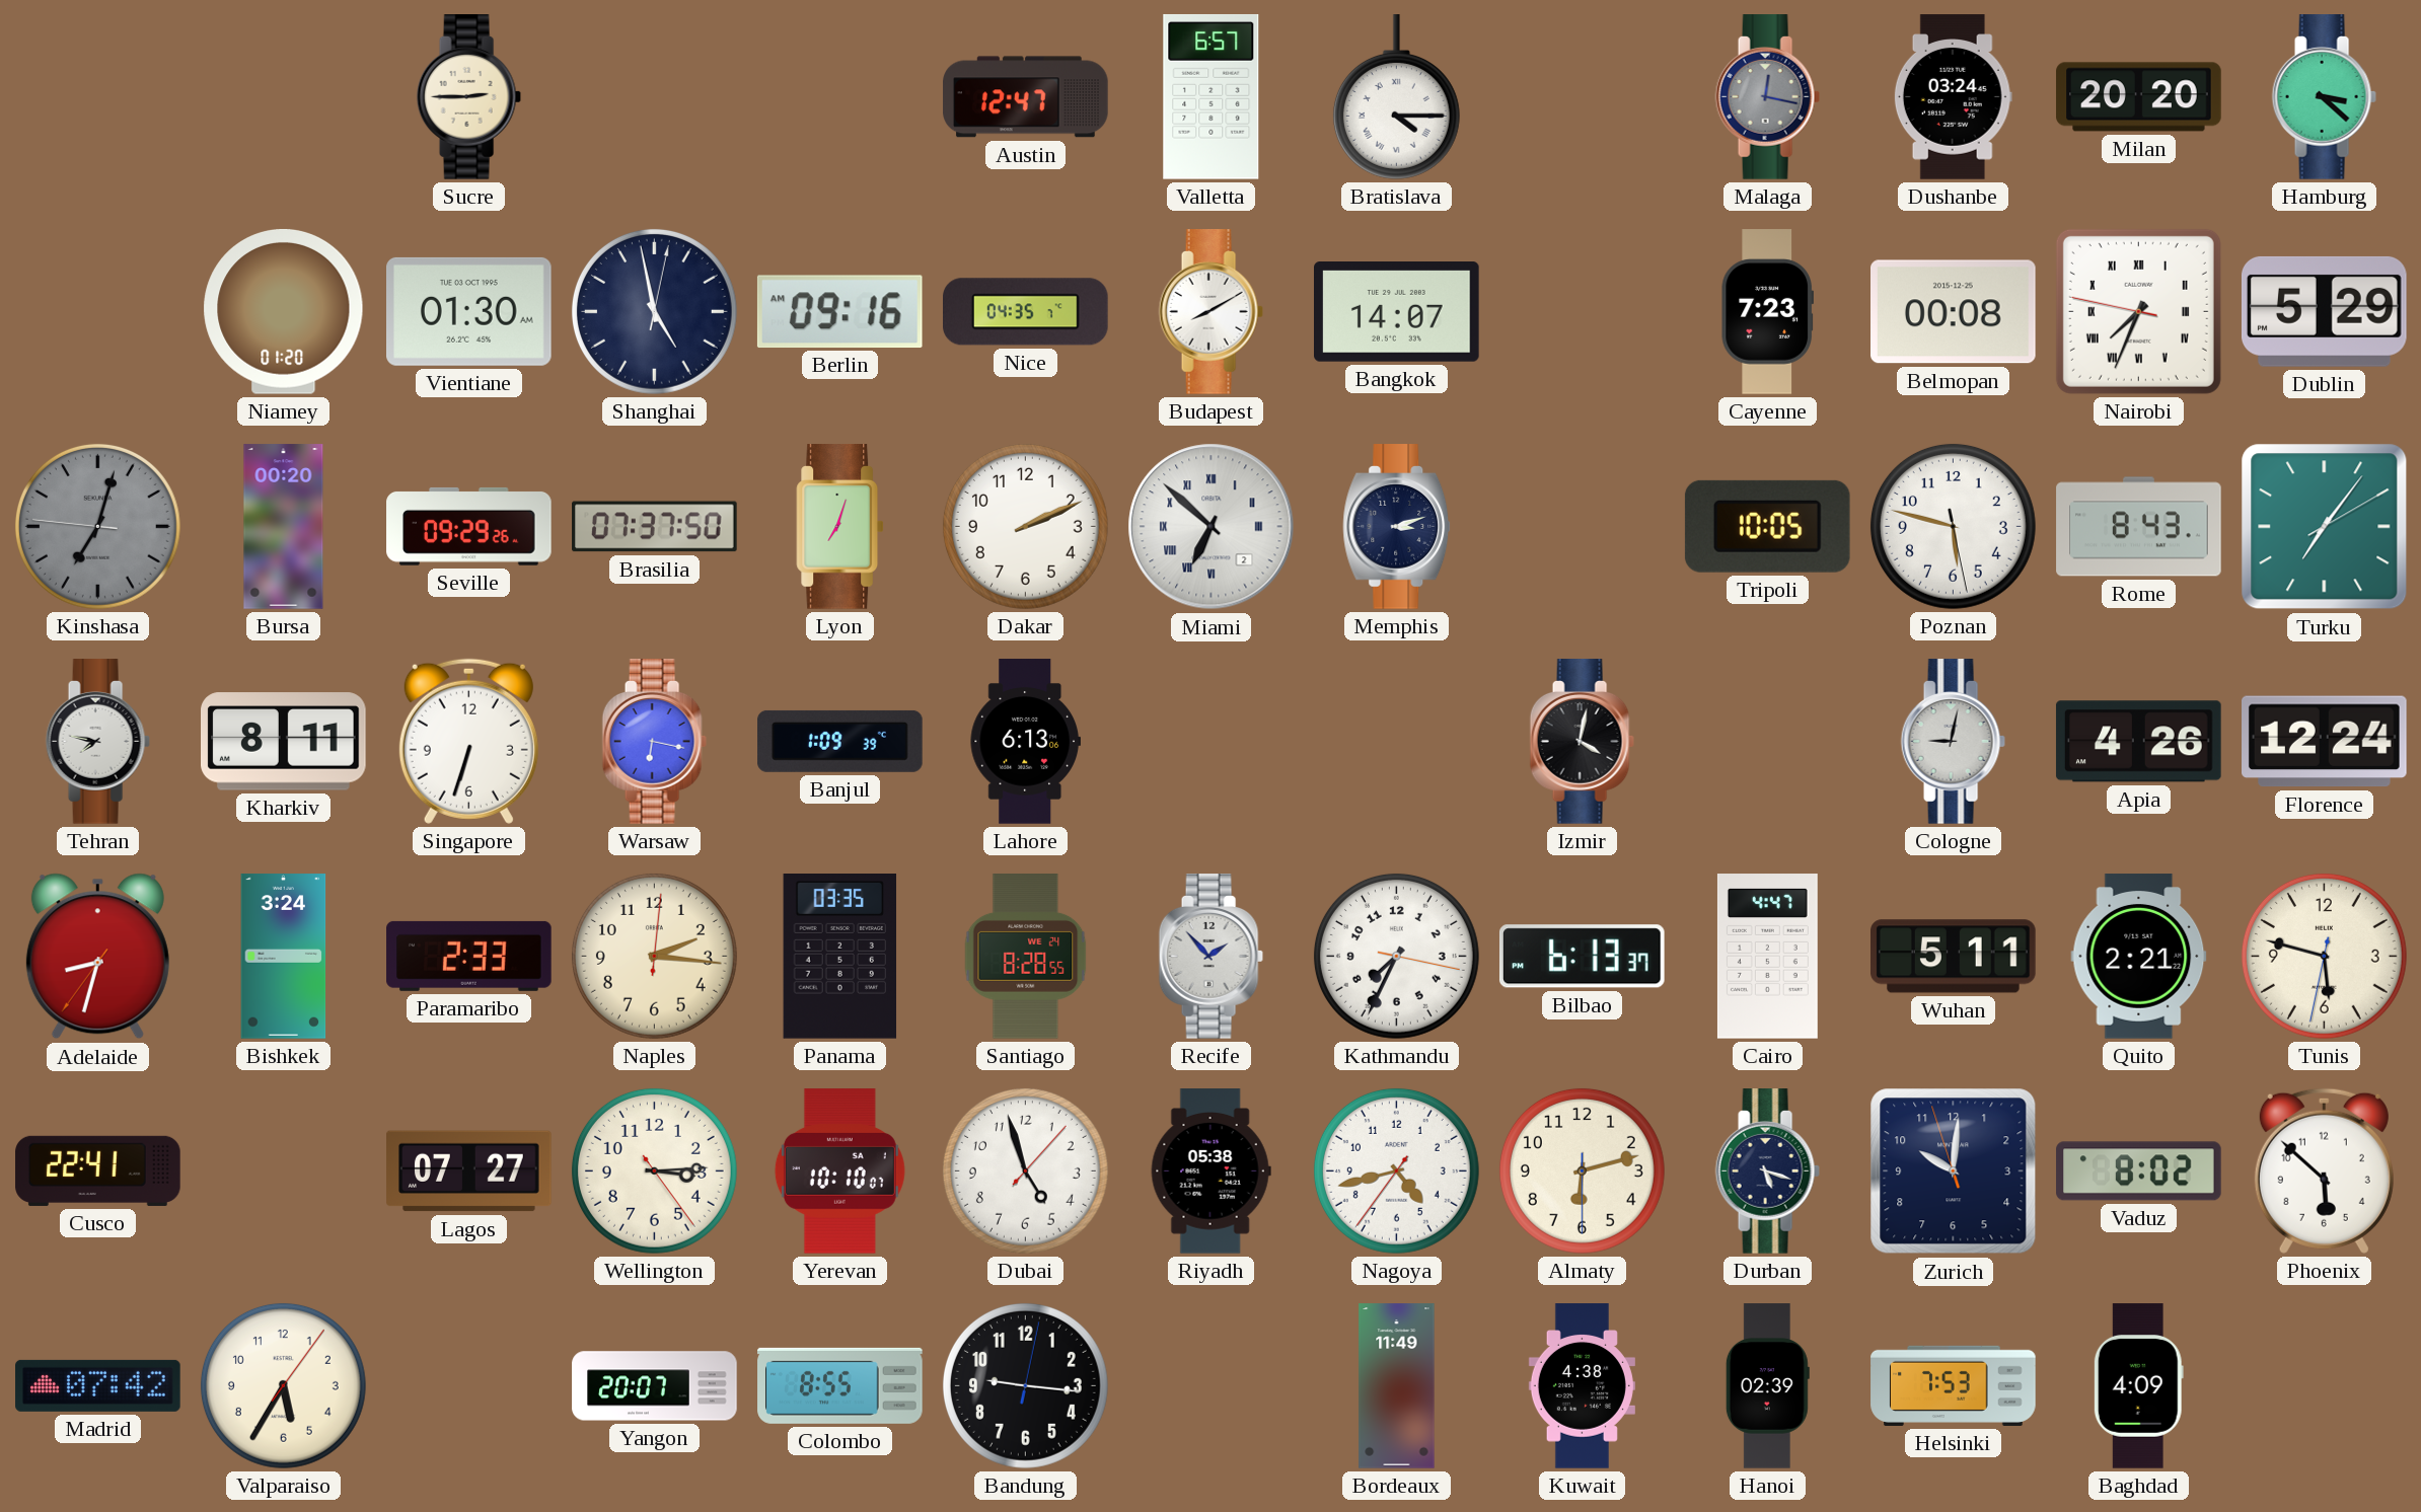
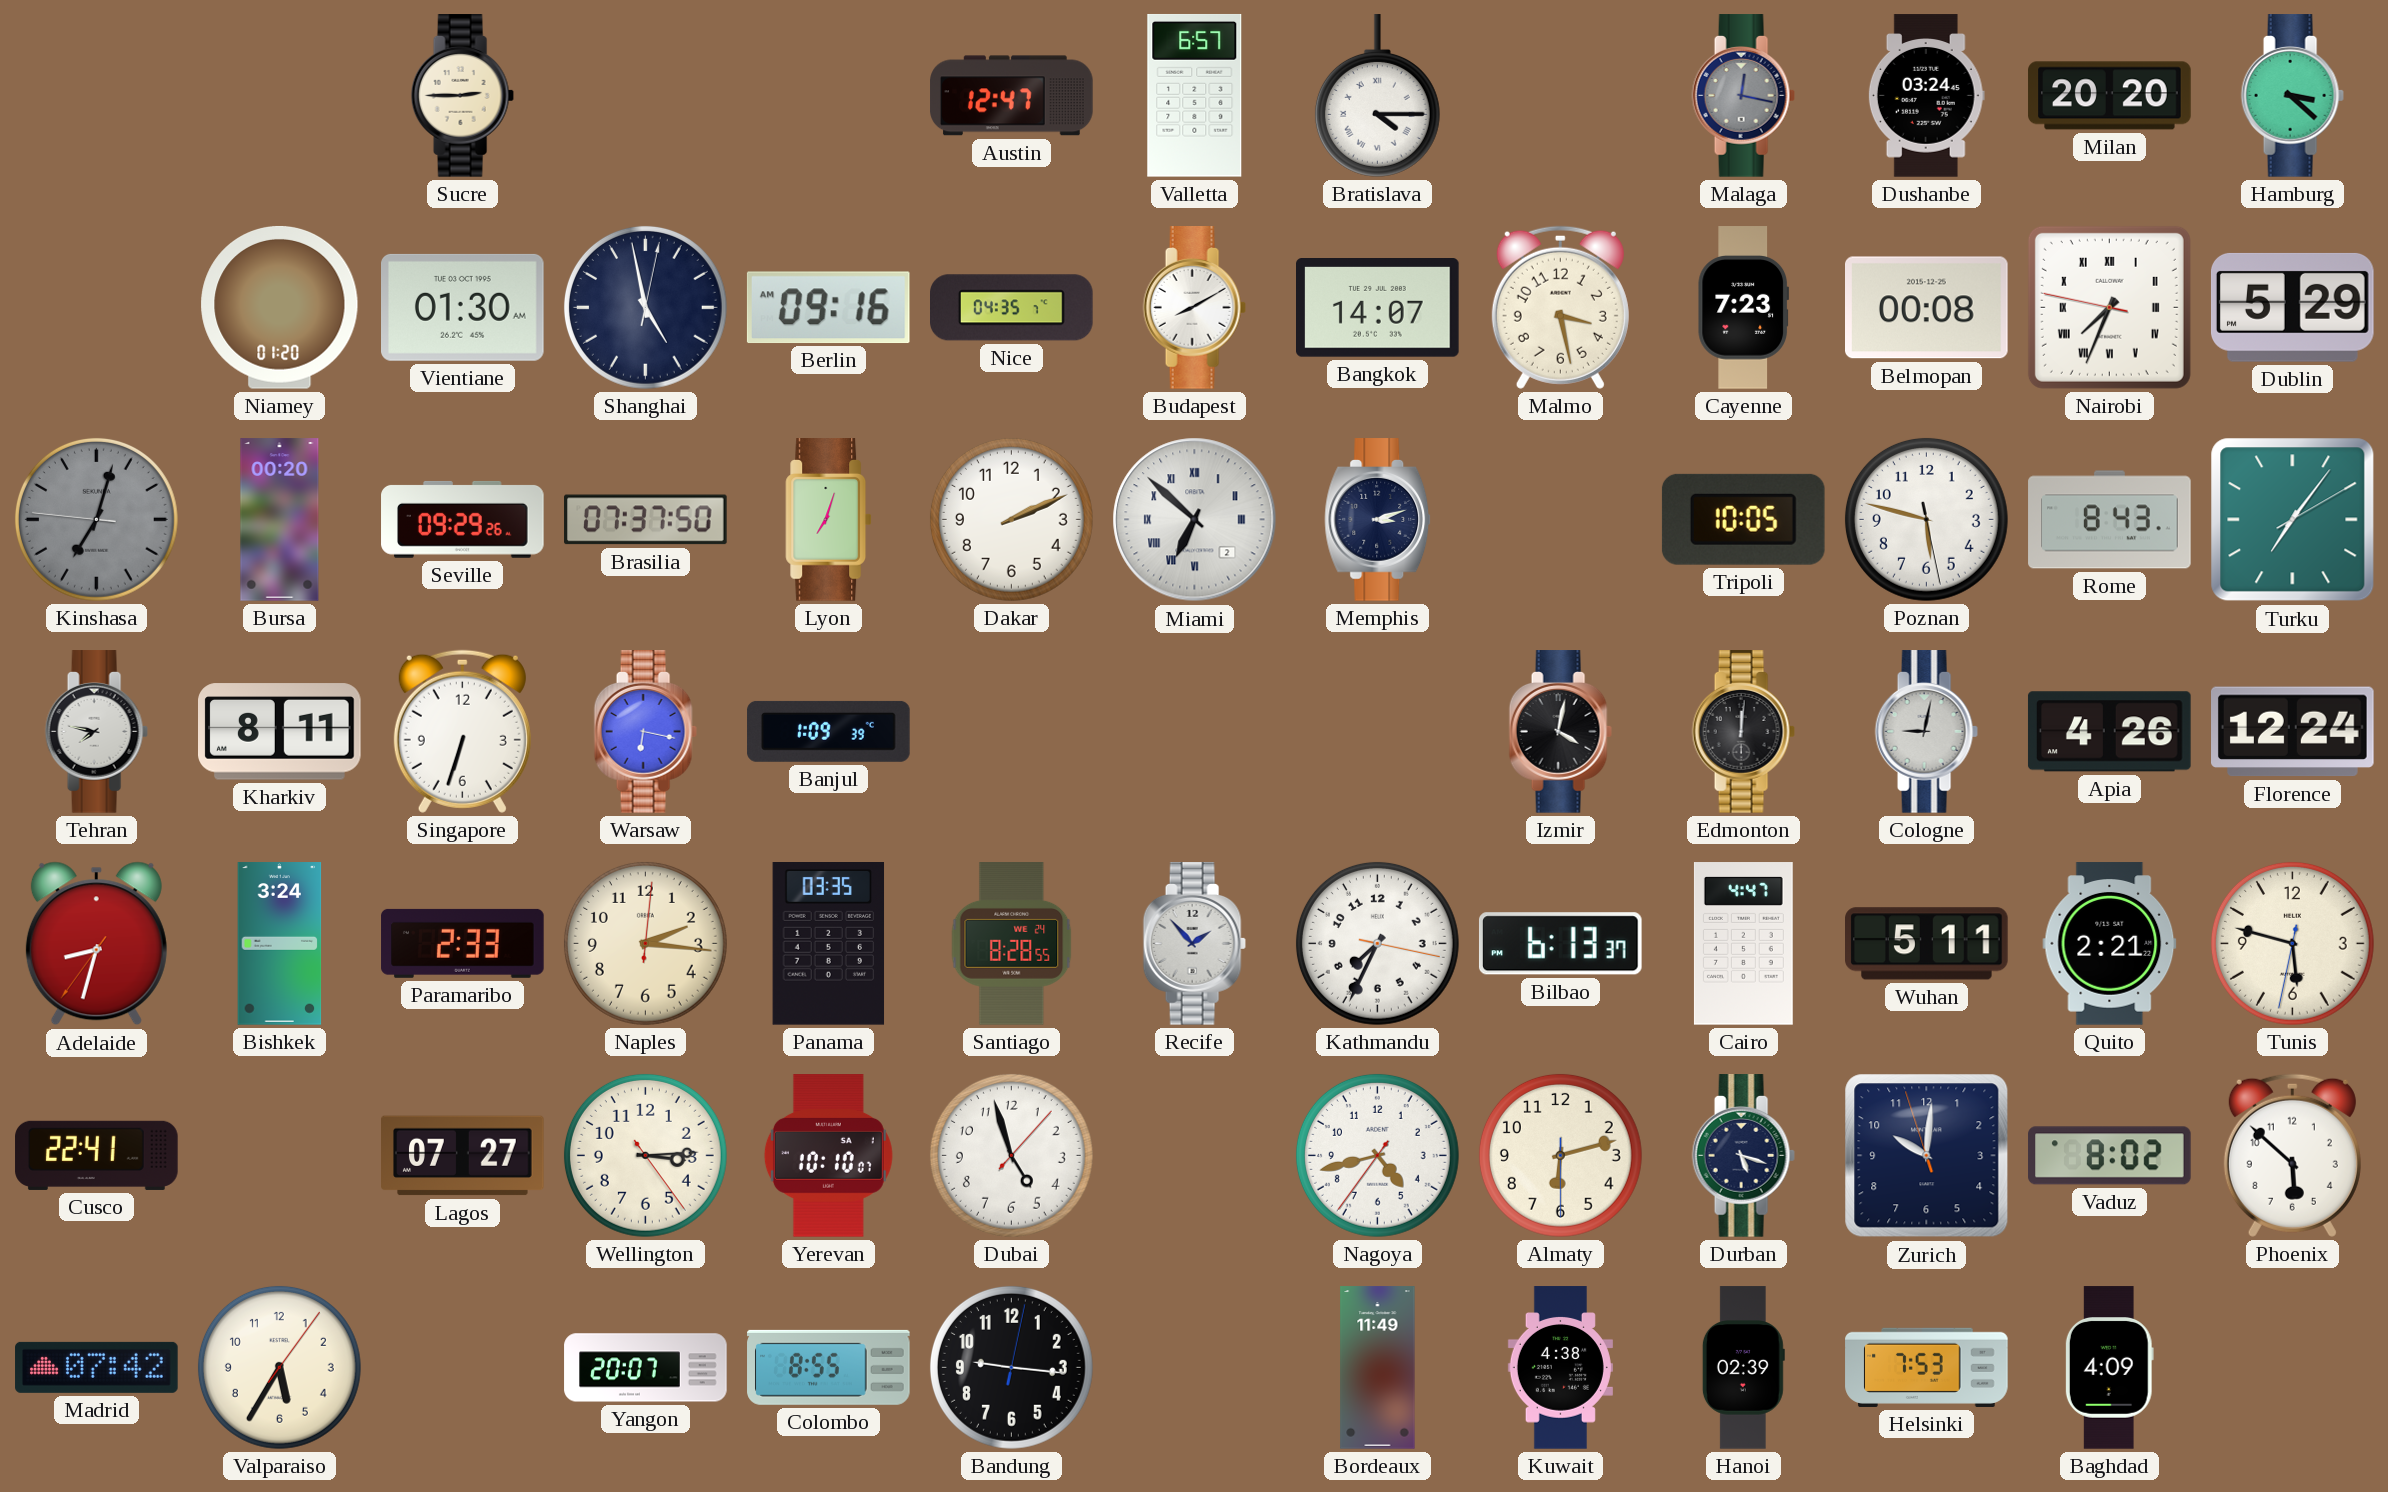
Malmo: none -> 3:28 (1560, 307)
Lahore: 6:13 -> none (1025, 742)
Edmonton: none -> 12:01 (1743, 732)
Riyadh: 05:38 -> none (1210, 1171)
